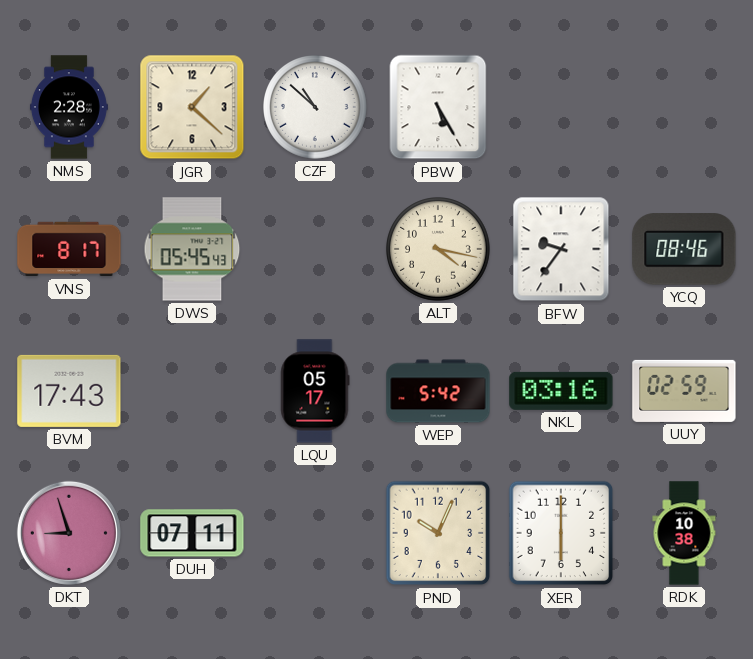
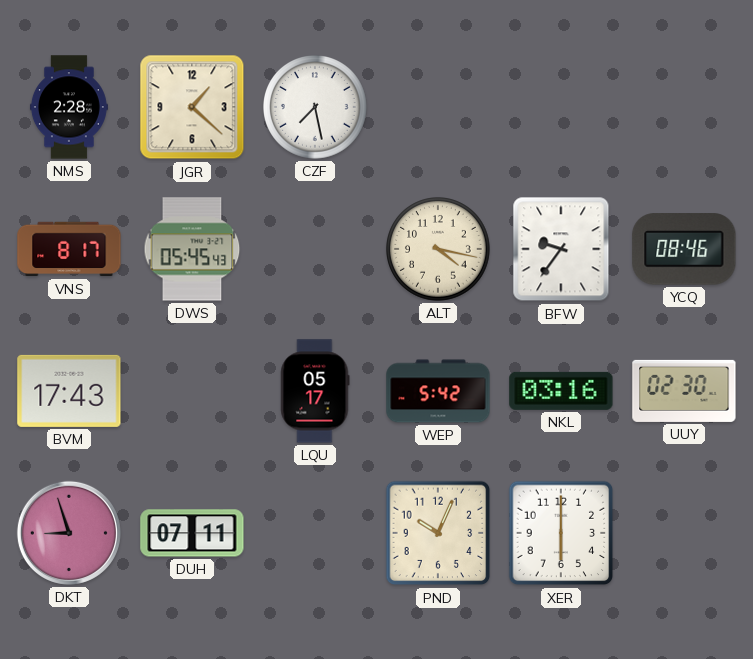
CZF: 10:52 -> 7:28 (316, 108)
PBW: 5:25 -> none (438, 107)
UUY: 02:59 -> 02:30 (684, 391)
RDK: 10:38 -> none (684, 533)
